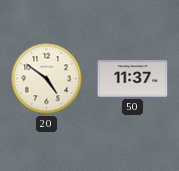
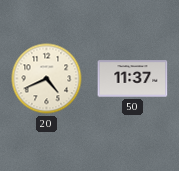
20: 4:51 -> 4:41 (47, 79)
